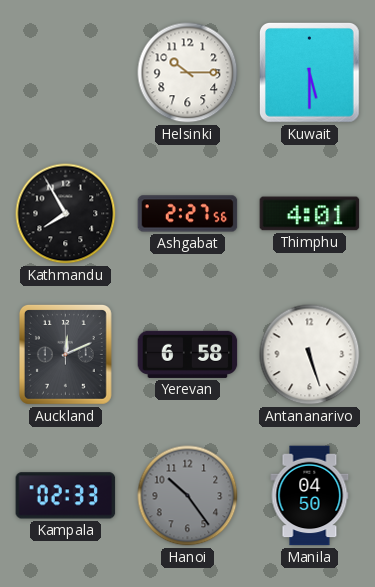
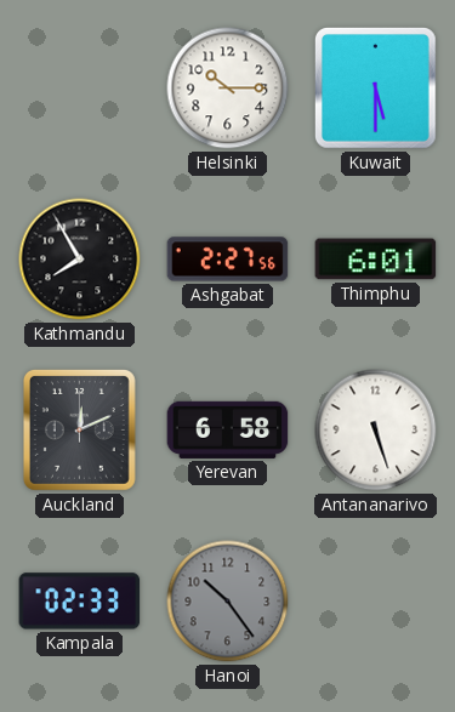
Thimphu: 4:01 -> 6:01 (376, 260)
Manila: 04:50 -> none (310, 496)
